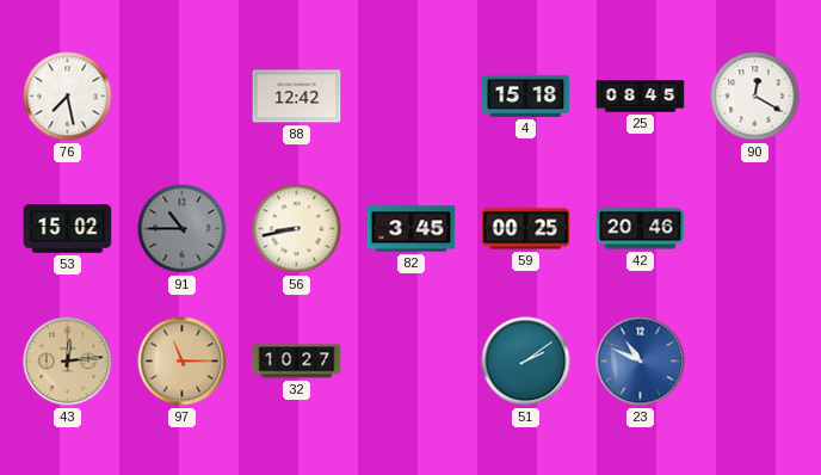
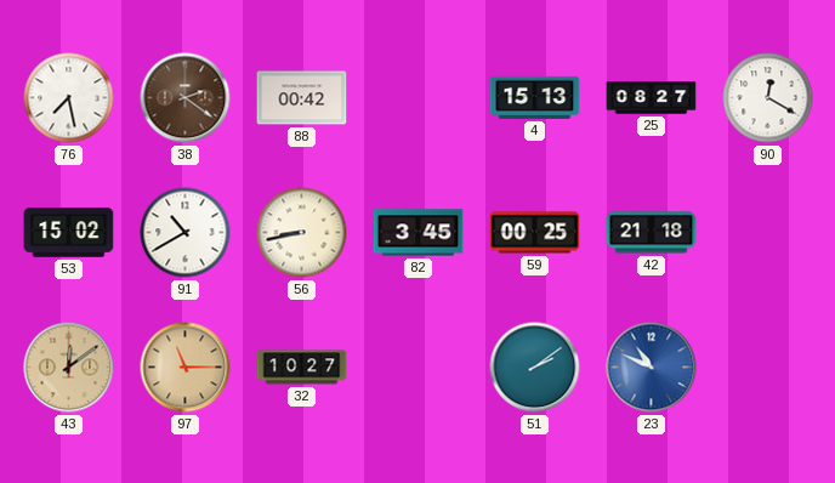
38: none -> 2:21 (186, 98)
88: 12:42 -> 00:42 (302, 98)
4: 15:18 -> 15:13 (535, 97)
25: 08:45 -> 08:27 (652, 98)
91: 10:45 -> 10:40 (186, 233)
91 dial: grey -> white (186, 233)
42: 20:46 -> 21:18 (652, 233)
43: 12:14 -> 12:09 (69, 368)
